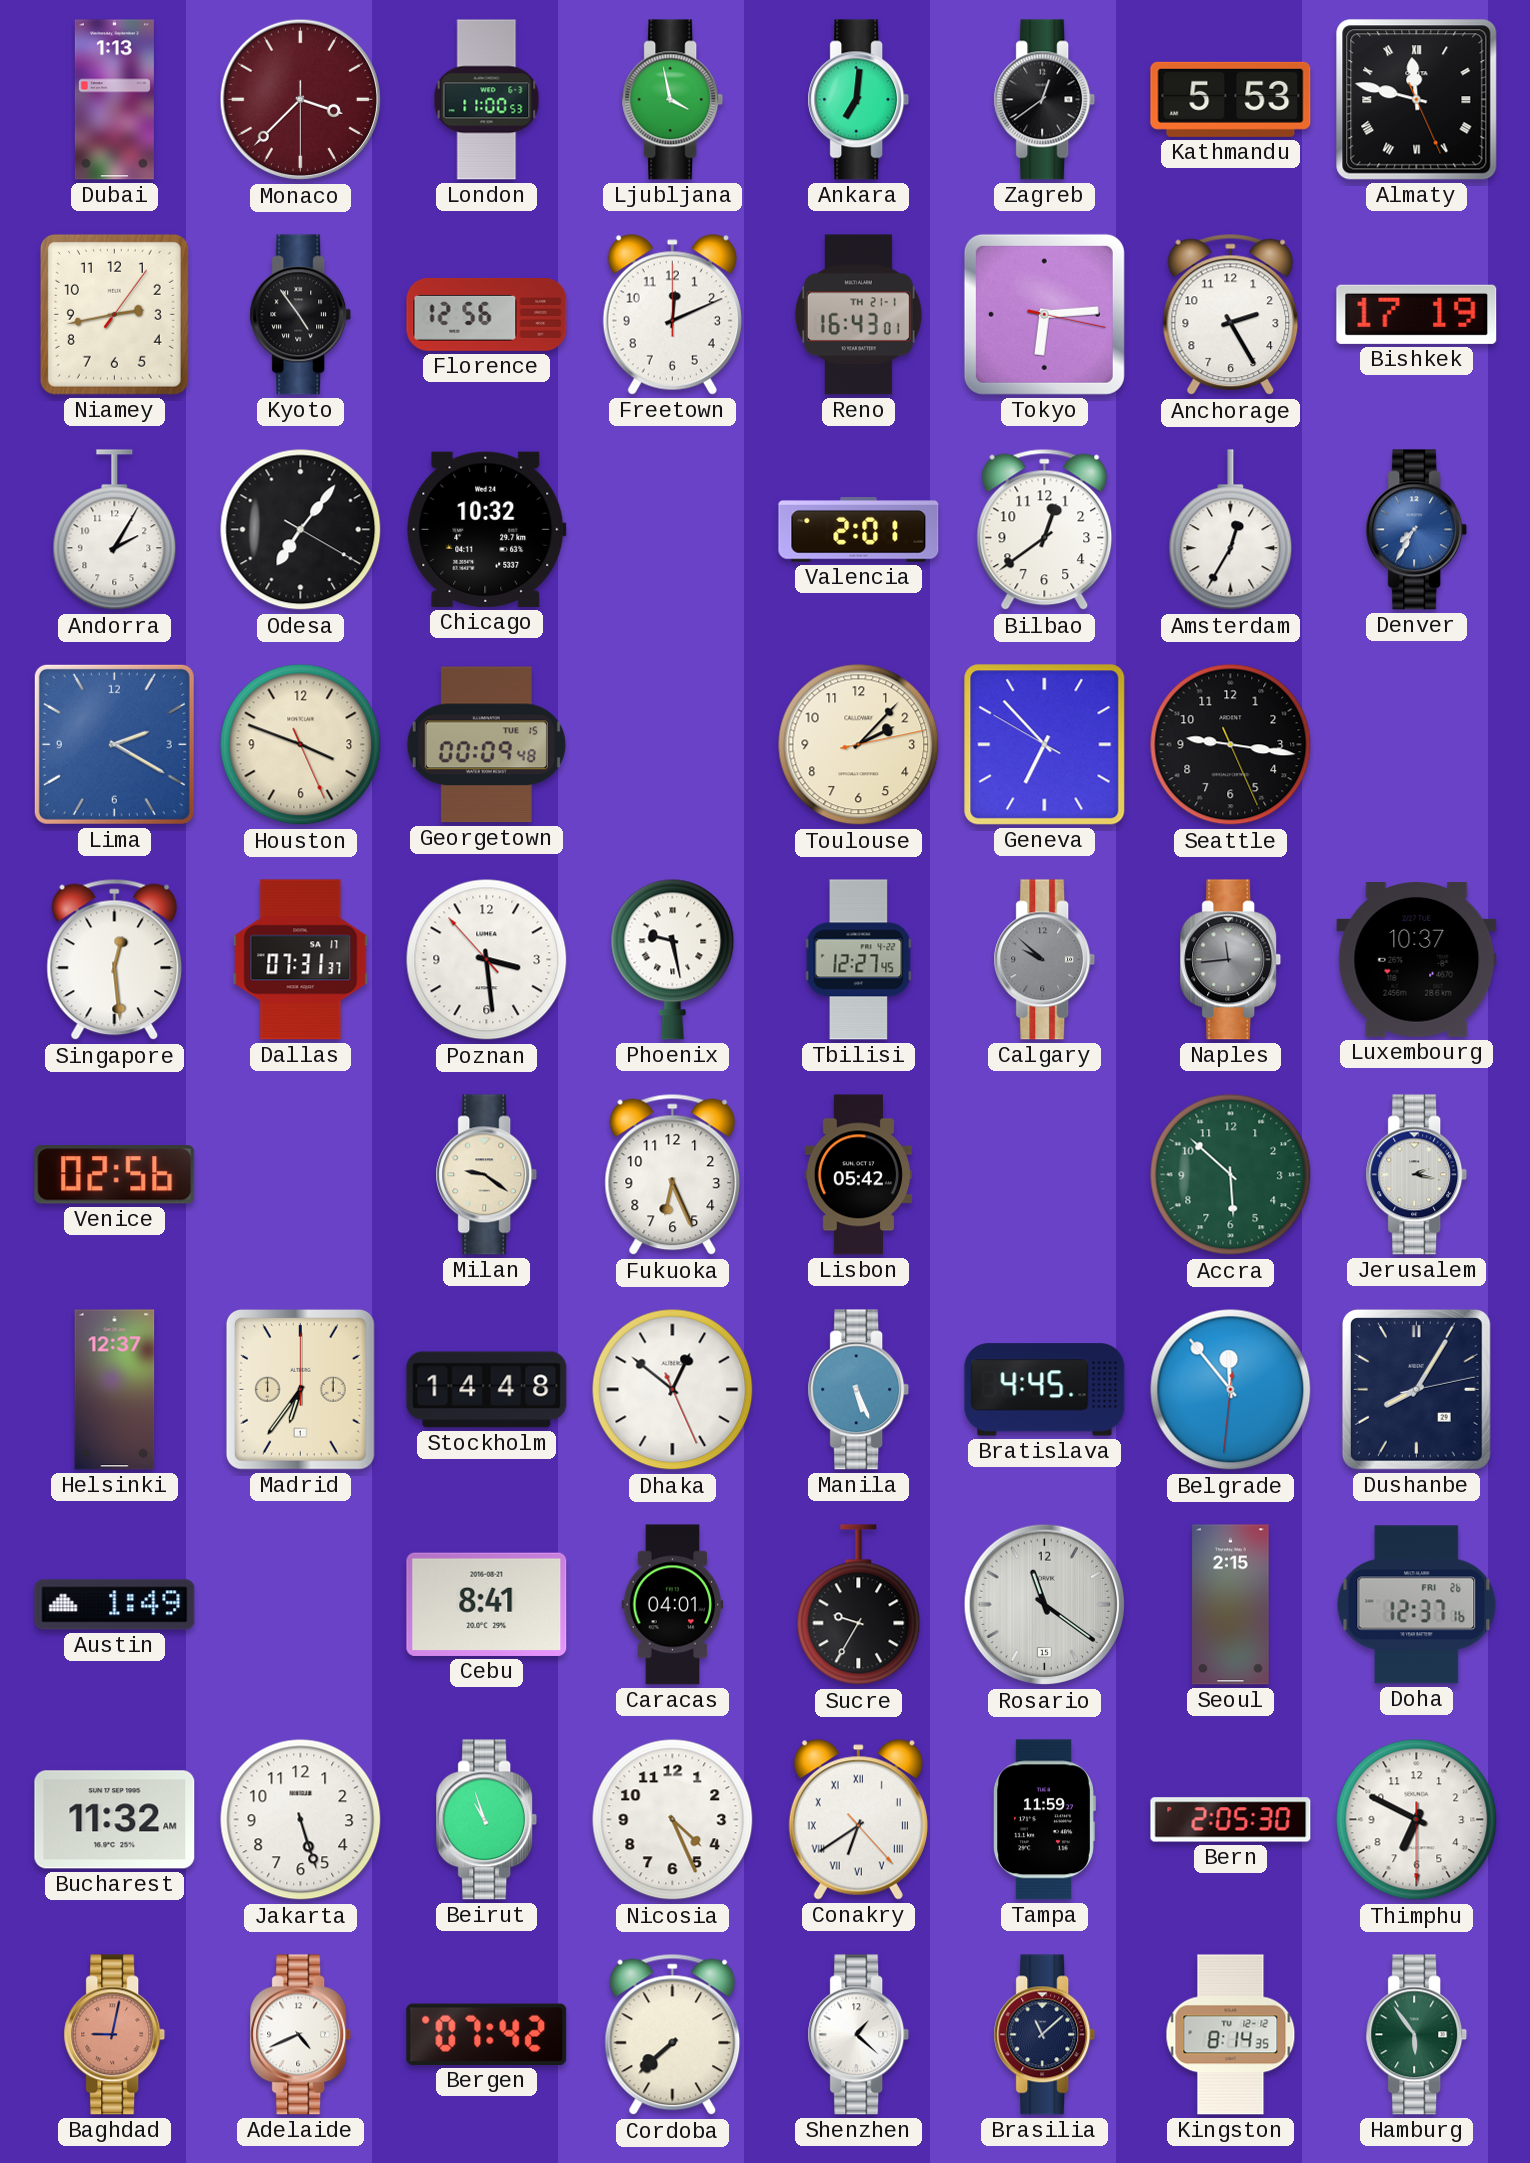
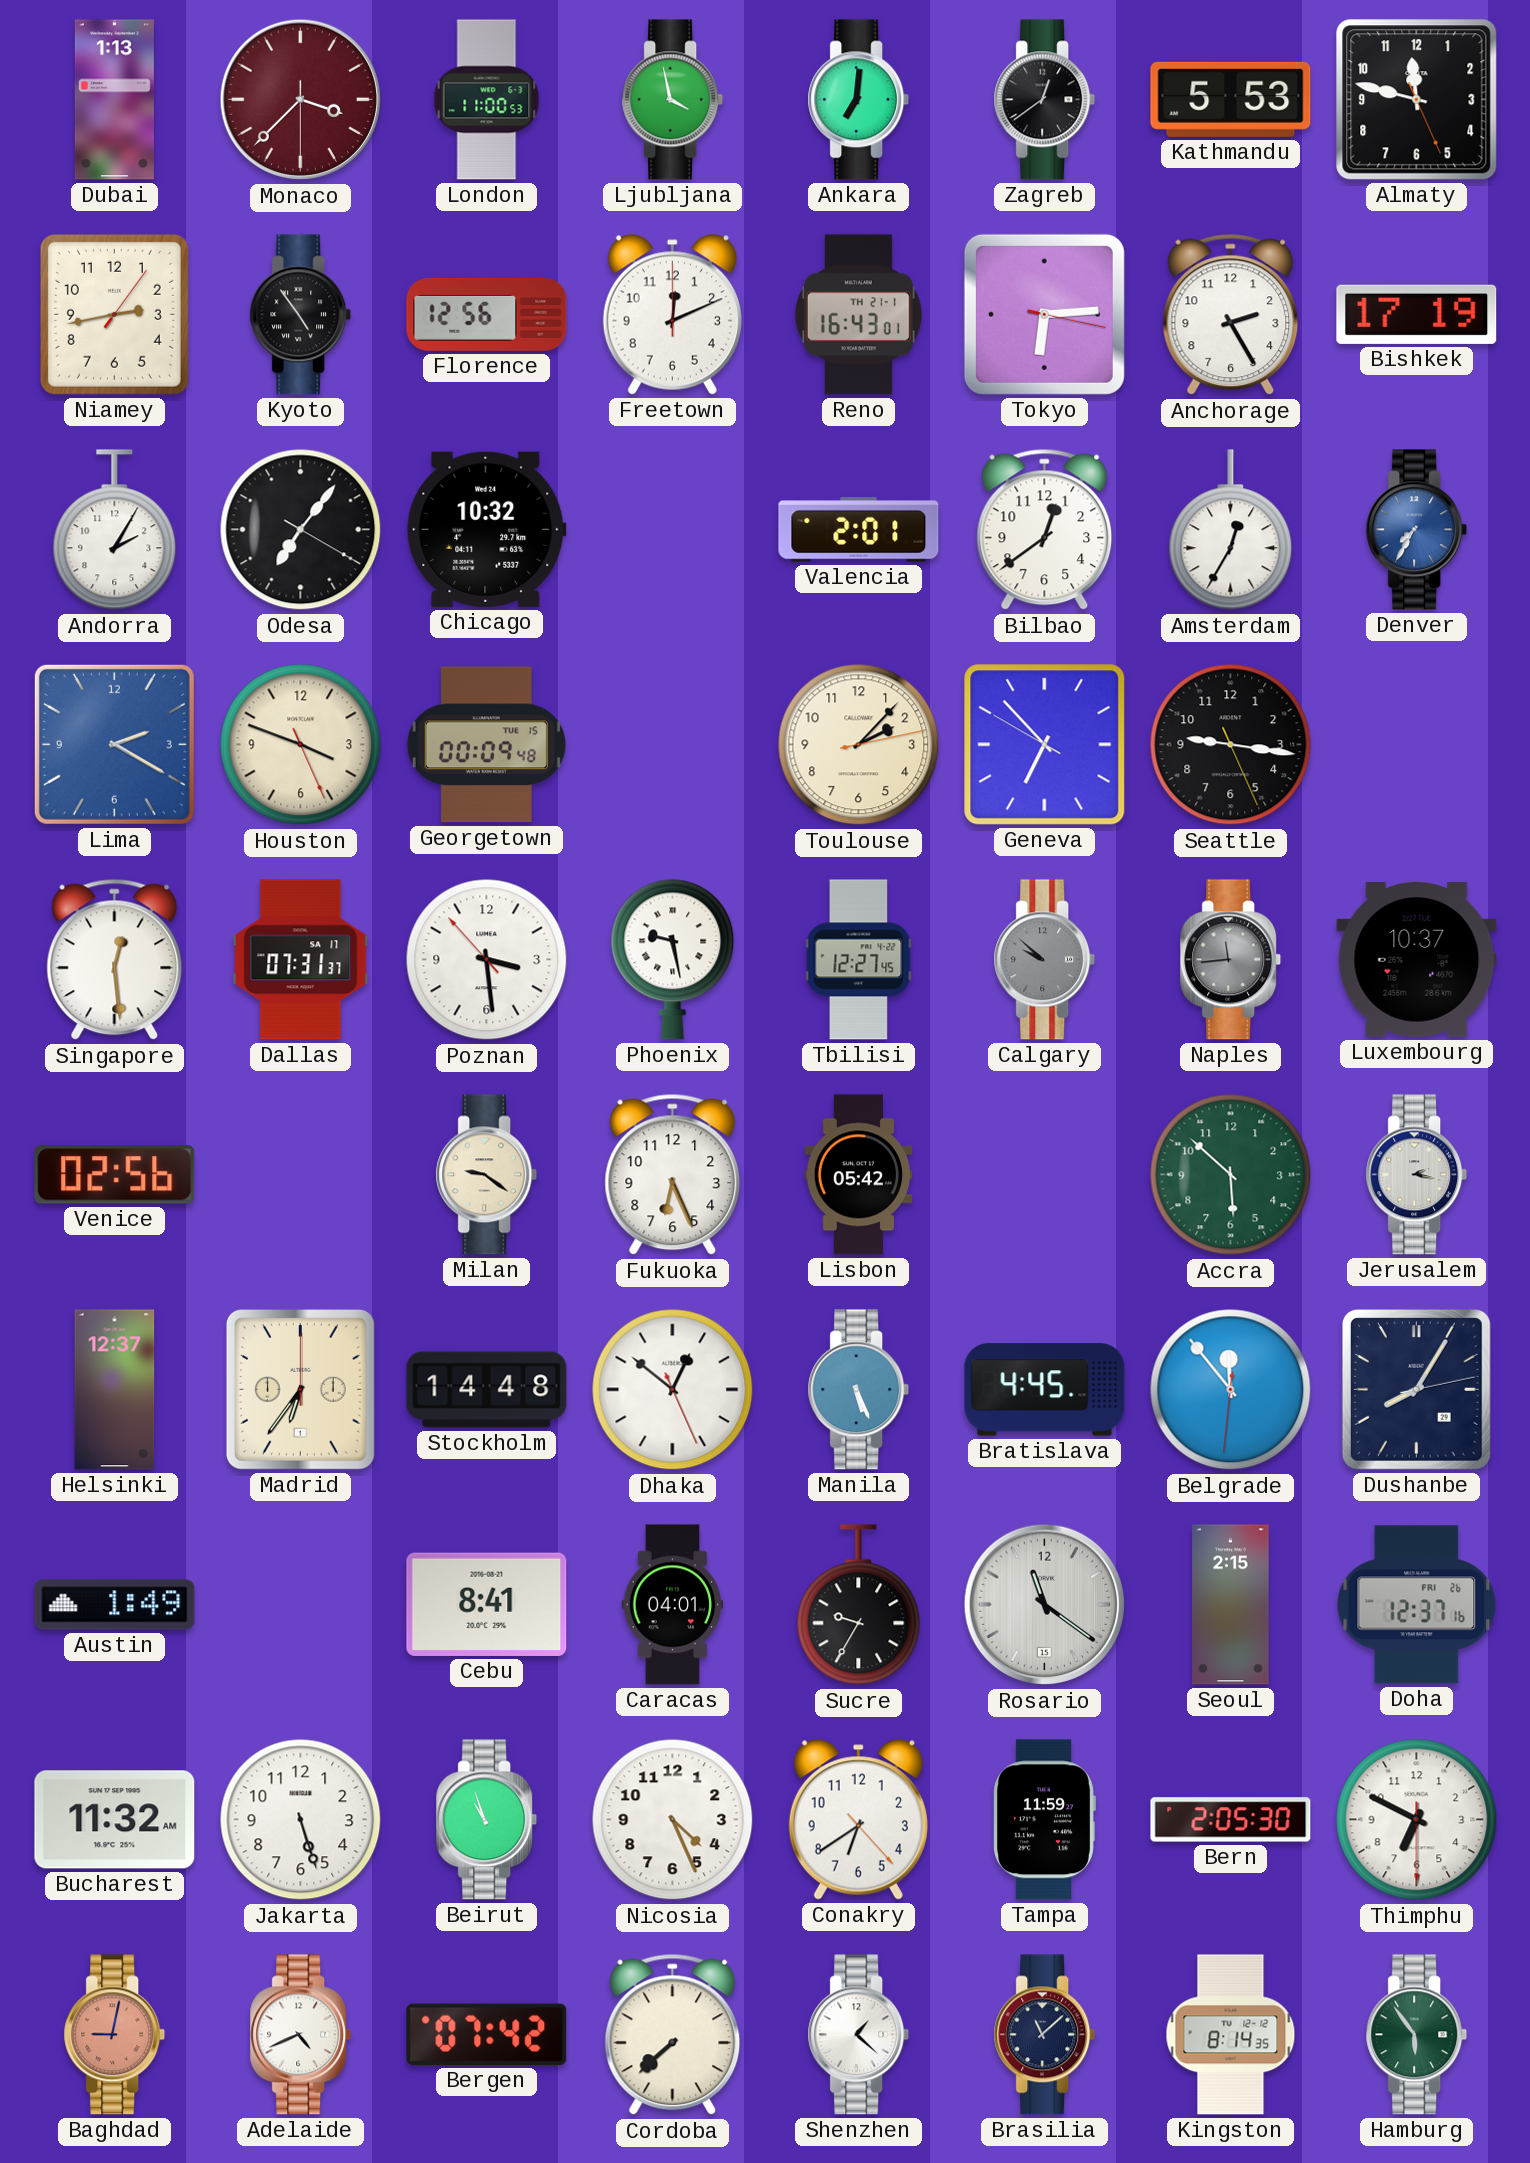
Almaty numerals: Roman -> Arabic (1417, 100)
Conakry numerals: Roman -> Arabic (858, 1820)
